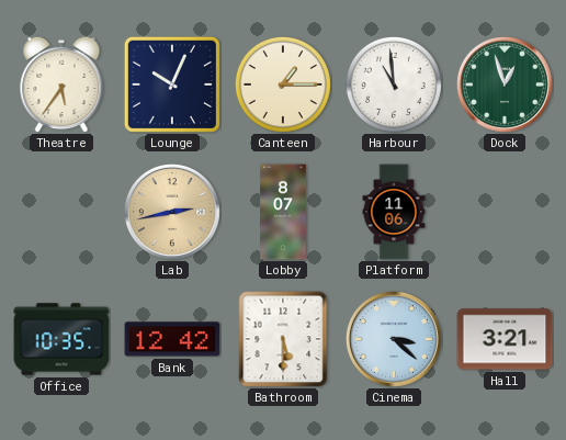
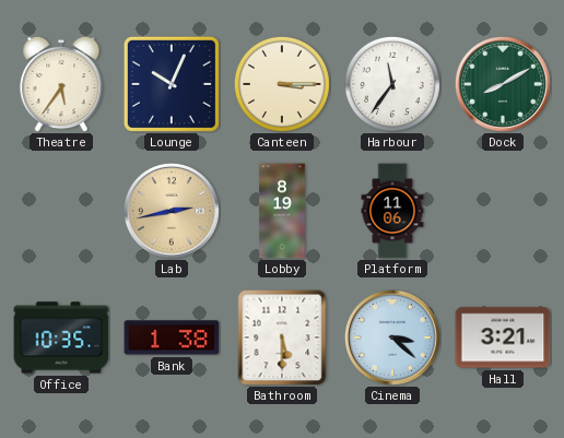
Canteen: 1:15 -> 3:15 (282, 84)
Harbour: 10:59 -> 11:36 (392, 84)
Dock: 12:57 -> 8:10 (503, 84)
Lobby: 8:07 -> 8:19 (282, 211)
Bank: 12:42 -> 1:38 (172, 338)
